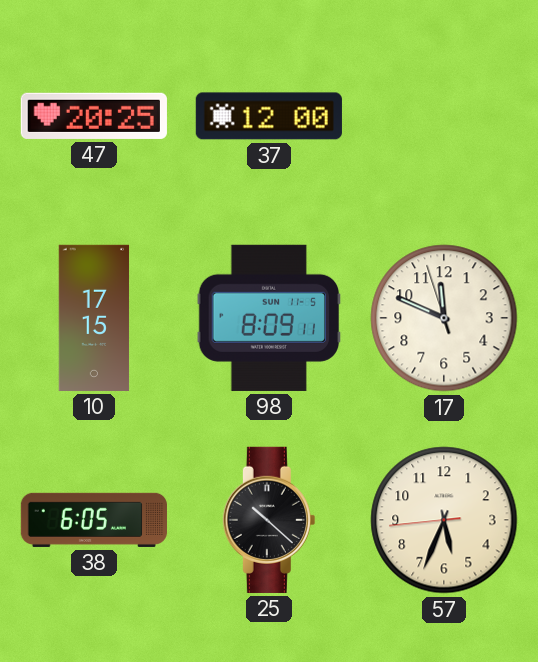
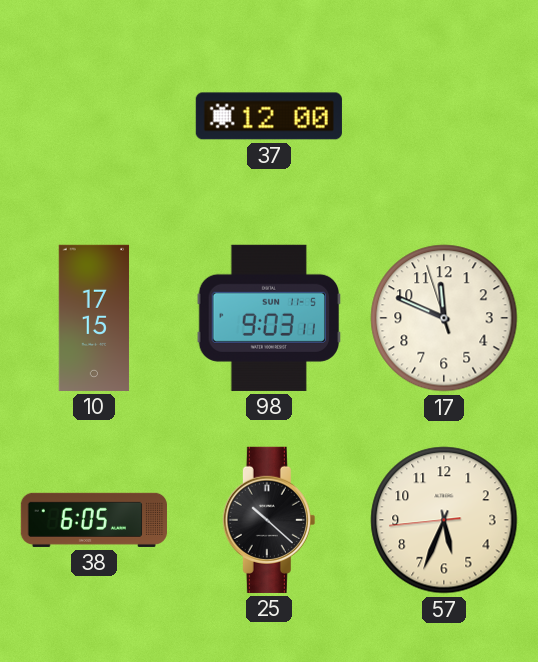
47: 20:25 -> none (94, 116)
98: 8:09 -> 9:03 (269, 318)
